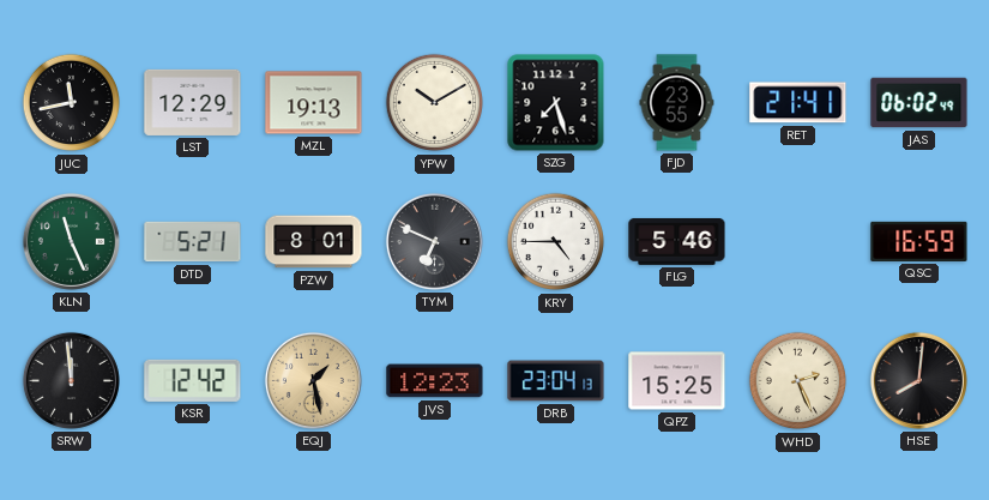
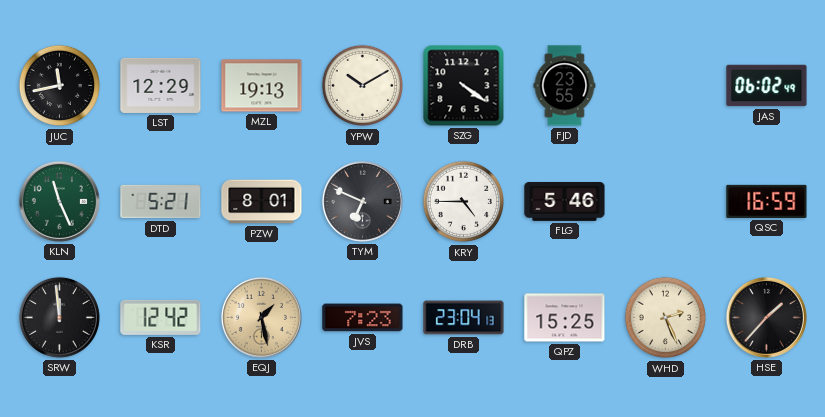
SZG: 7:27 -> 4:21 (464, 86)
RET: 21:41 -> none (798, 103)
JVS: 12:23 -> 7:23 (363, 318)
HSE: 8:01 -> 1:37 (766, 317)
